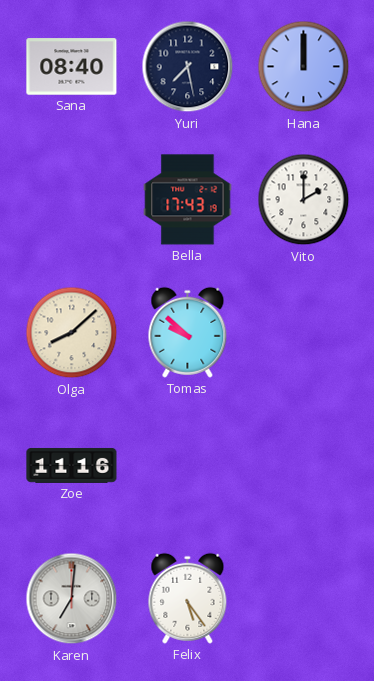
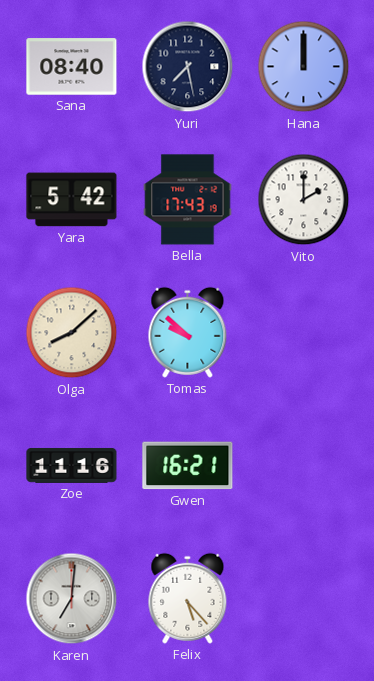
Yara: none -> 5:42 (72, 200)
Gwen: none -> 16:21 (188, 466)
Felix: 5:24 -> 5:23 (188, 598)
